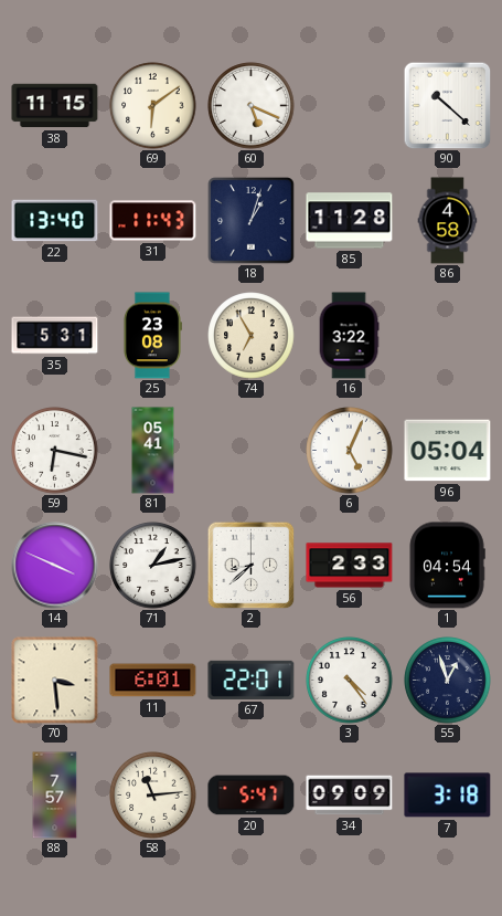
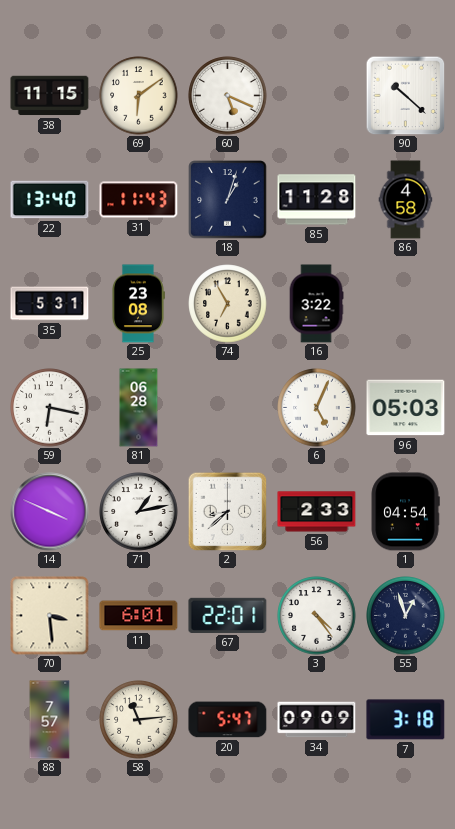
81: 05:41 -> 06:28 (139, 408)
96: 05:04 -> 05:03 (406, 408)
